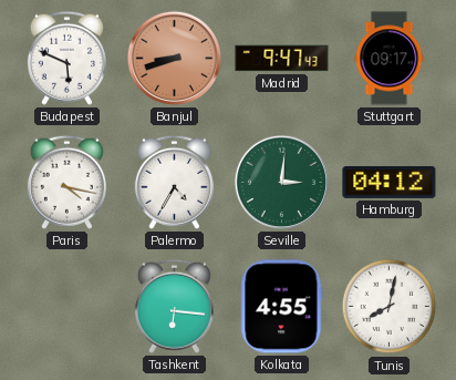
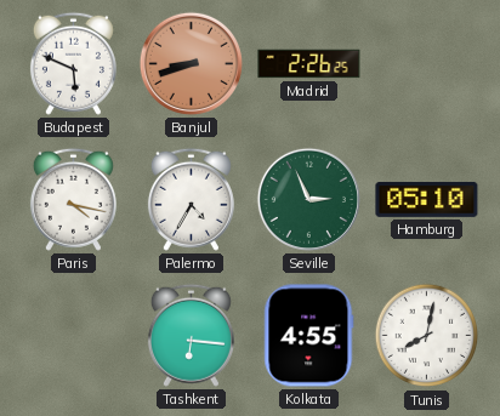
Madrid: 9:47 -> 2:26 (309, 64)
Stuttgart: 09:17 -> none (390, 59)
Seville: 3:01 -> 2:56 (308, 199)
Hamburg: 04:12 -> 05:10 (427, 199)
